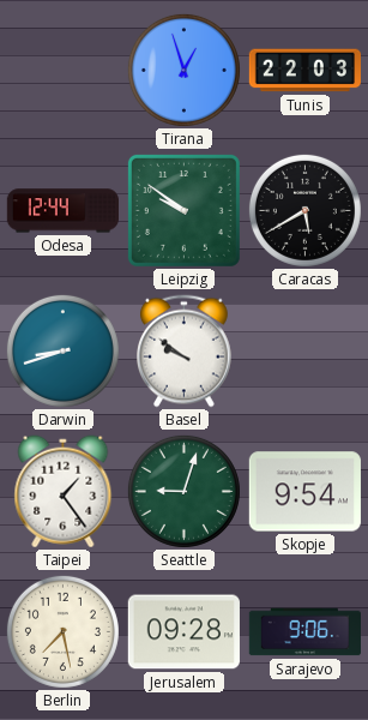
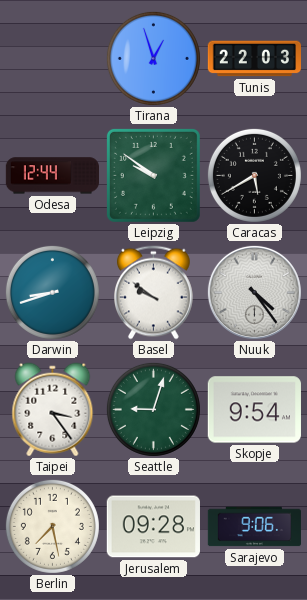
Nuuk: none -> 4:24 (254, 292)
Taipei: 1:24 -> 3:24 (53, 410)
